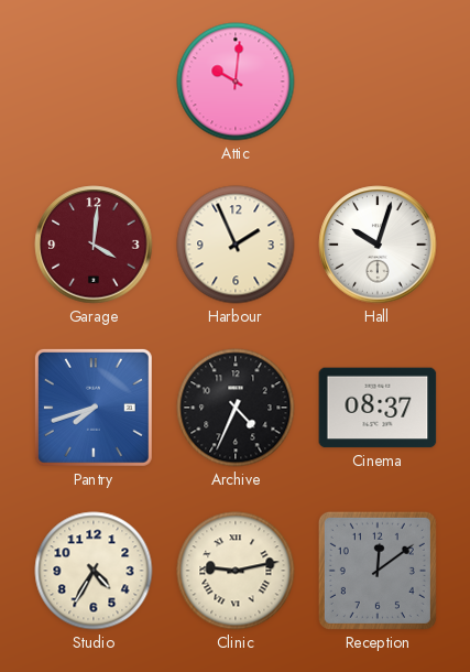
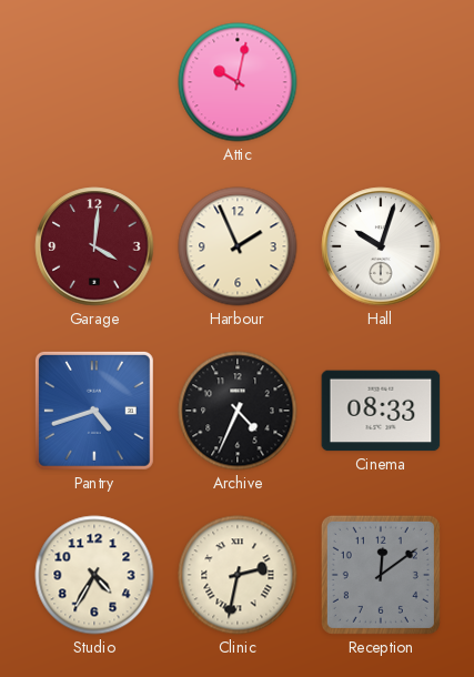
Attic: 10:01 -> 10:02 (238, 82)
Pantry: 7:42 -> 4:42 (94, 411)
Cinema: 08:37 -> 08:33 (381, 411)
Clinic: 9:13 -> 2:32 (238, 575)
